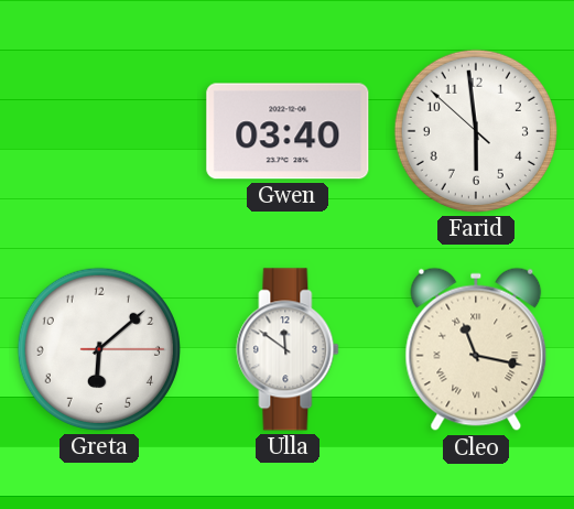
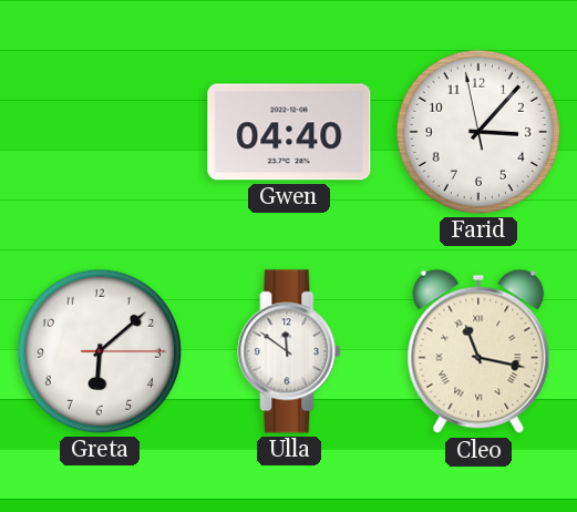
Gwen: 03:40 -> 04:40 (289, 132)
Farid: 5:58 -> 3:06 (478, 132)
